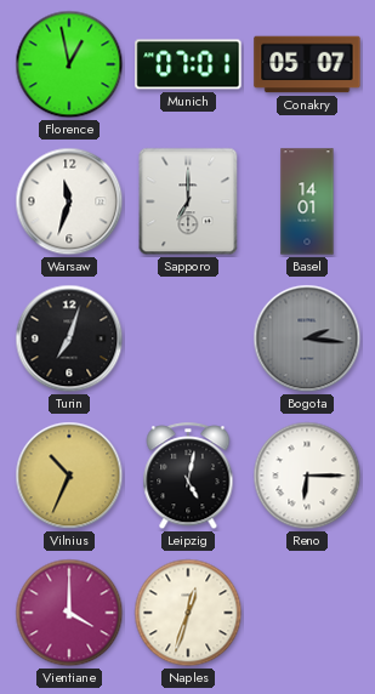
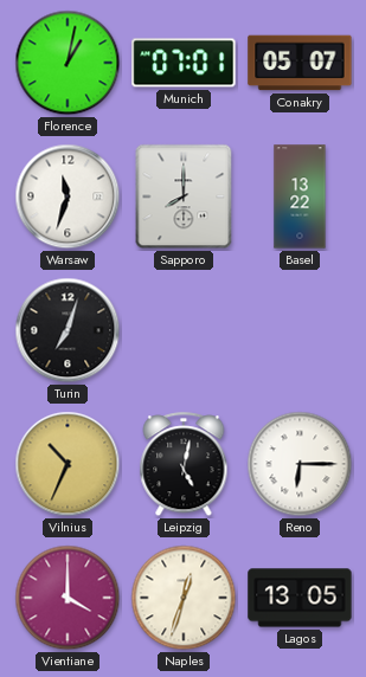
Florence: 12:58 -> 1:02 (68, 63)
Sapporo: 7:00 -> 8:00 (184, 196)
Basel: 14:01 -> 13:22 (300, 196)
Bogota: 2:16 -> none (307, 339)
Lagos: none -> 13:05 (300, 598)
